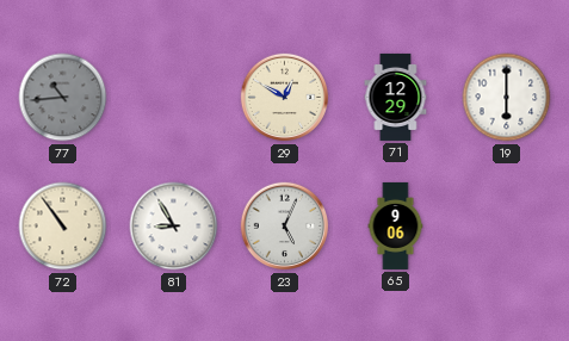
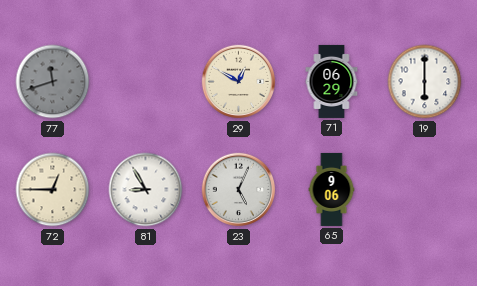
77: 10:44 -> 11:42 (53, 82)
71: 12:29 -> 06:29 (332, 81)
72: 10:54 -> 12:45 (53, 190)
